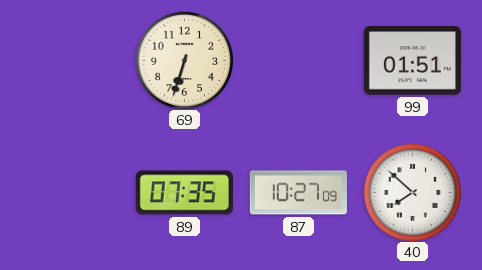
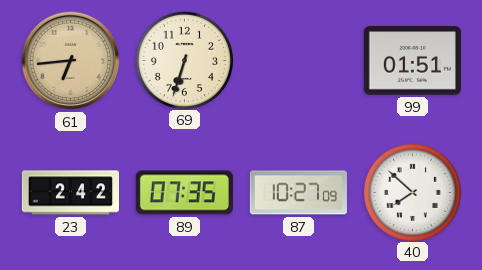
61: none -> 6:44 (71, 61)
23: none -> 2:42 (70, 193)
